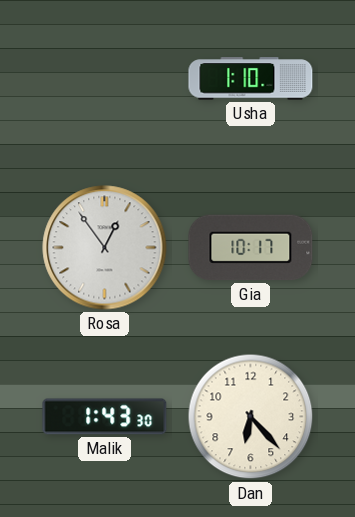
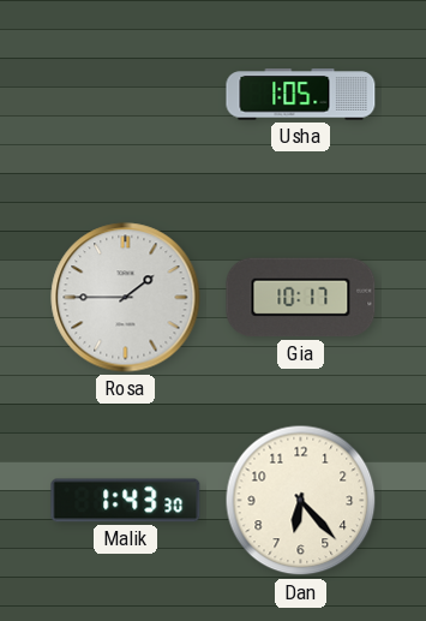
Usha: 1:10 -> 1:05 (301, 95)
Rosa: 12:54 -> 1:45 (126, 298)
